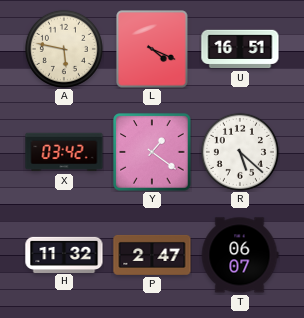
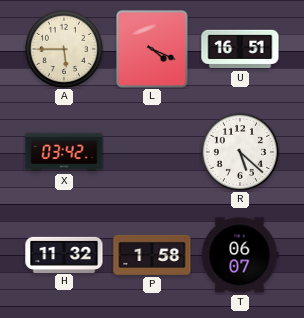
A: 5:47 -> 5:45 (64, 49)
Y: 1:21 -> none (152, 152)
P: 2:47 -> 1:58 (152, 255)
